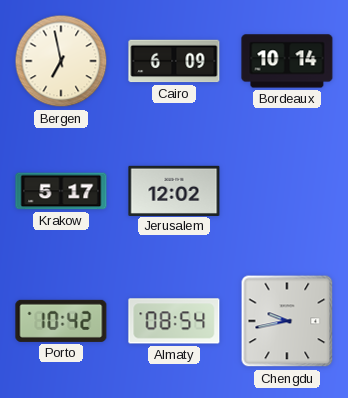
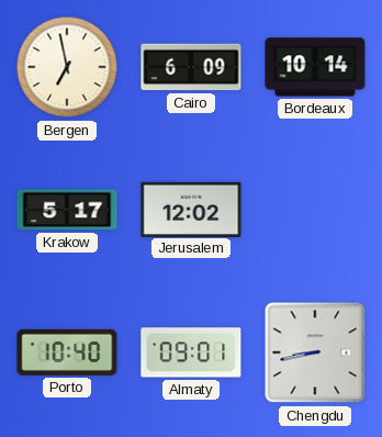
Porto: 10:42 -> 10:40 (67, 352)
Almaty: 08:54 -> 09:01 (191, 352)
Chengdu: 9:43 -> 8:43 (315, 352)
